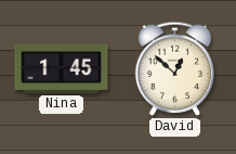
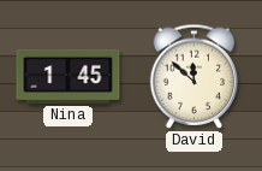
David: 12:52 -> 11:52 (195, 76)
